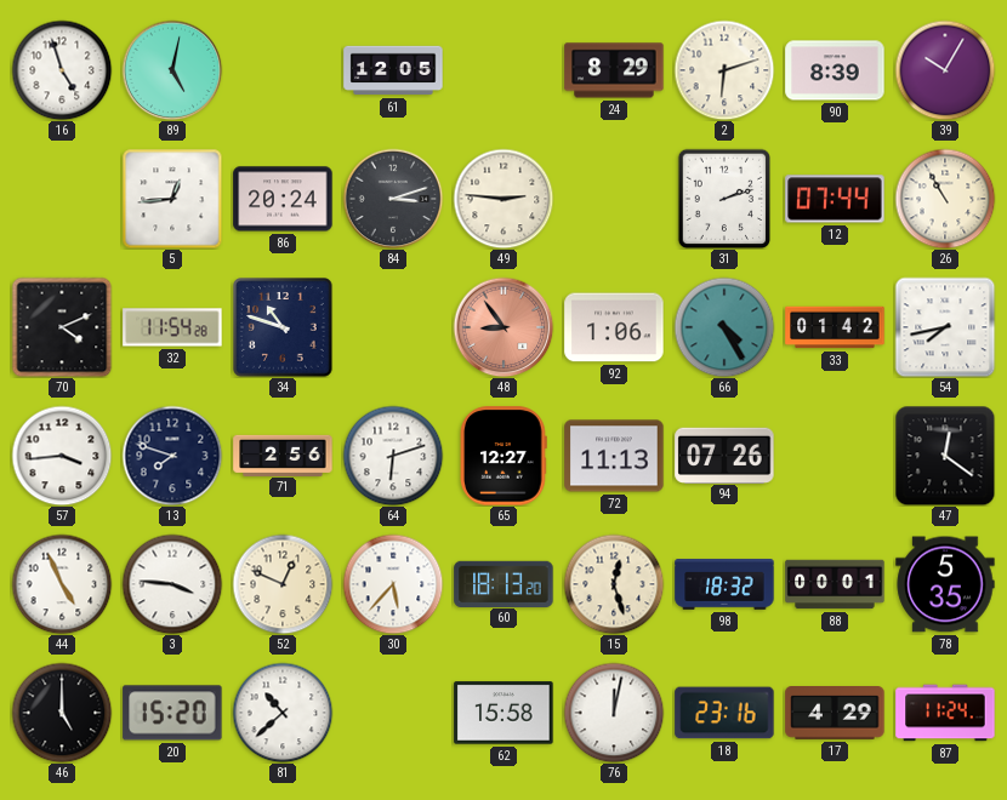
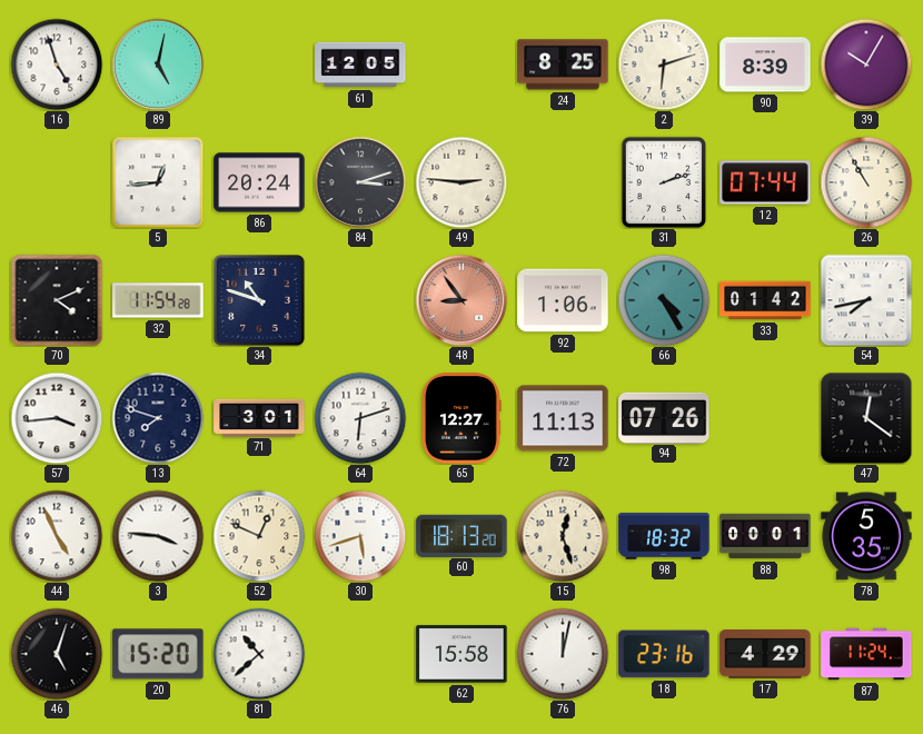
24: 8:29 -> 8:25 (563, 65)
71: 2:56 -> 3:01 (259, 417)
30: 5:37 -> 5:42 (360, 536)
46: 5:00 -> 5:03 (57, 654)
